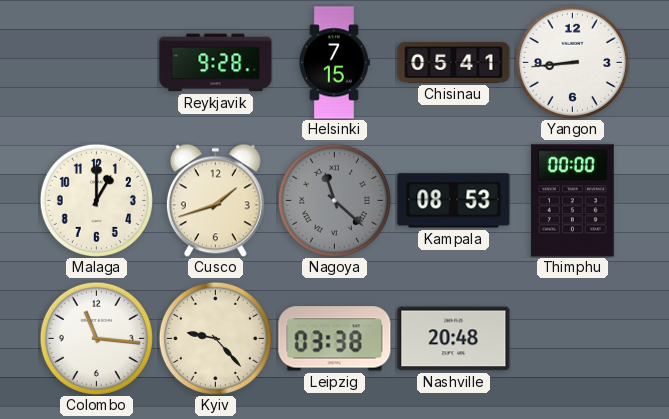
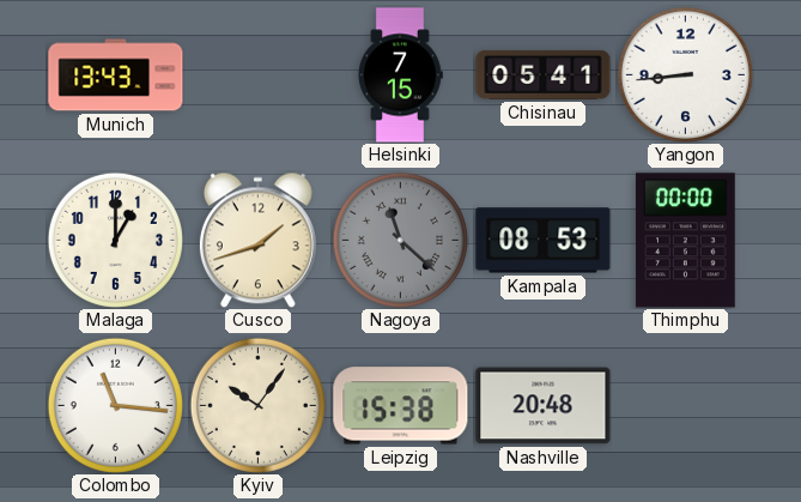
Munich: none -> 13:43 (116, 75)
Reykjavik: 9:28 -> none (216, 63)
Kyiv: 9:23 -> 10:06 (257, 405)
Leipzig: 03:38 -> 15:38 (401, 406)
